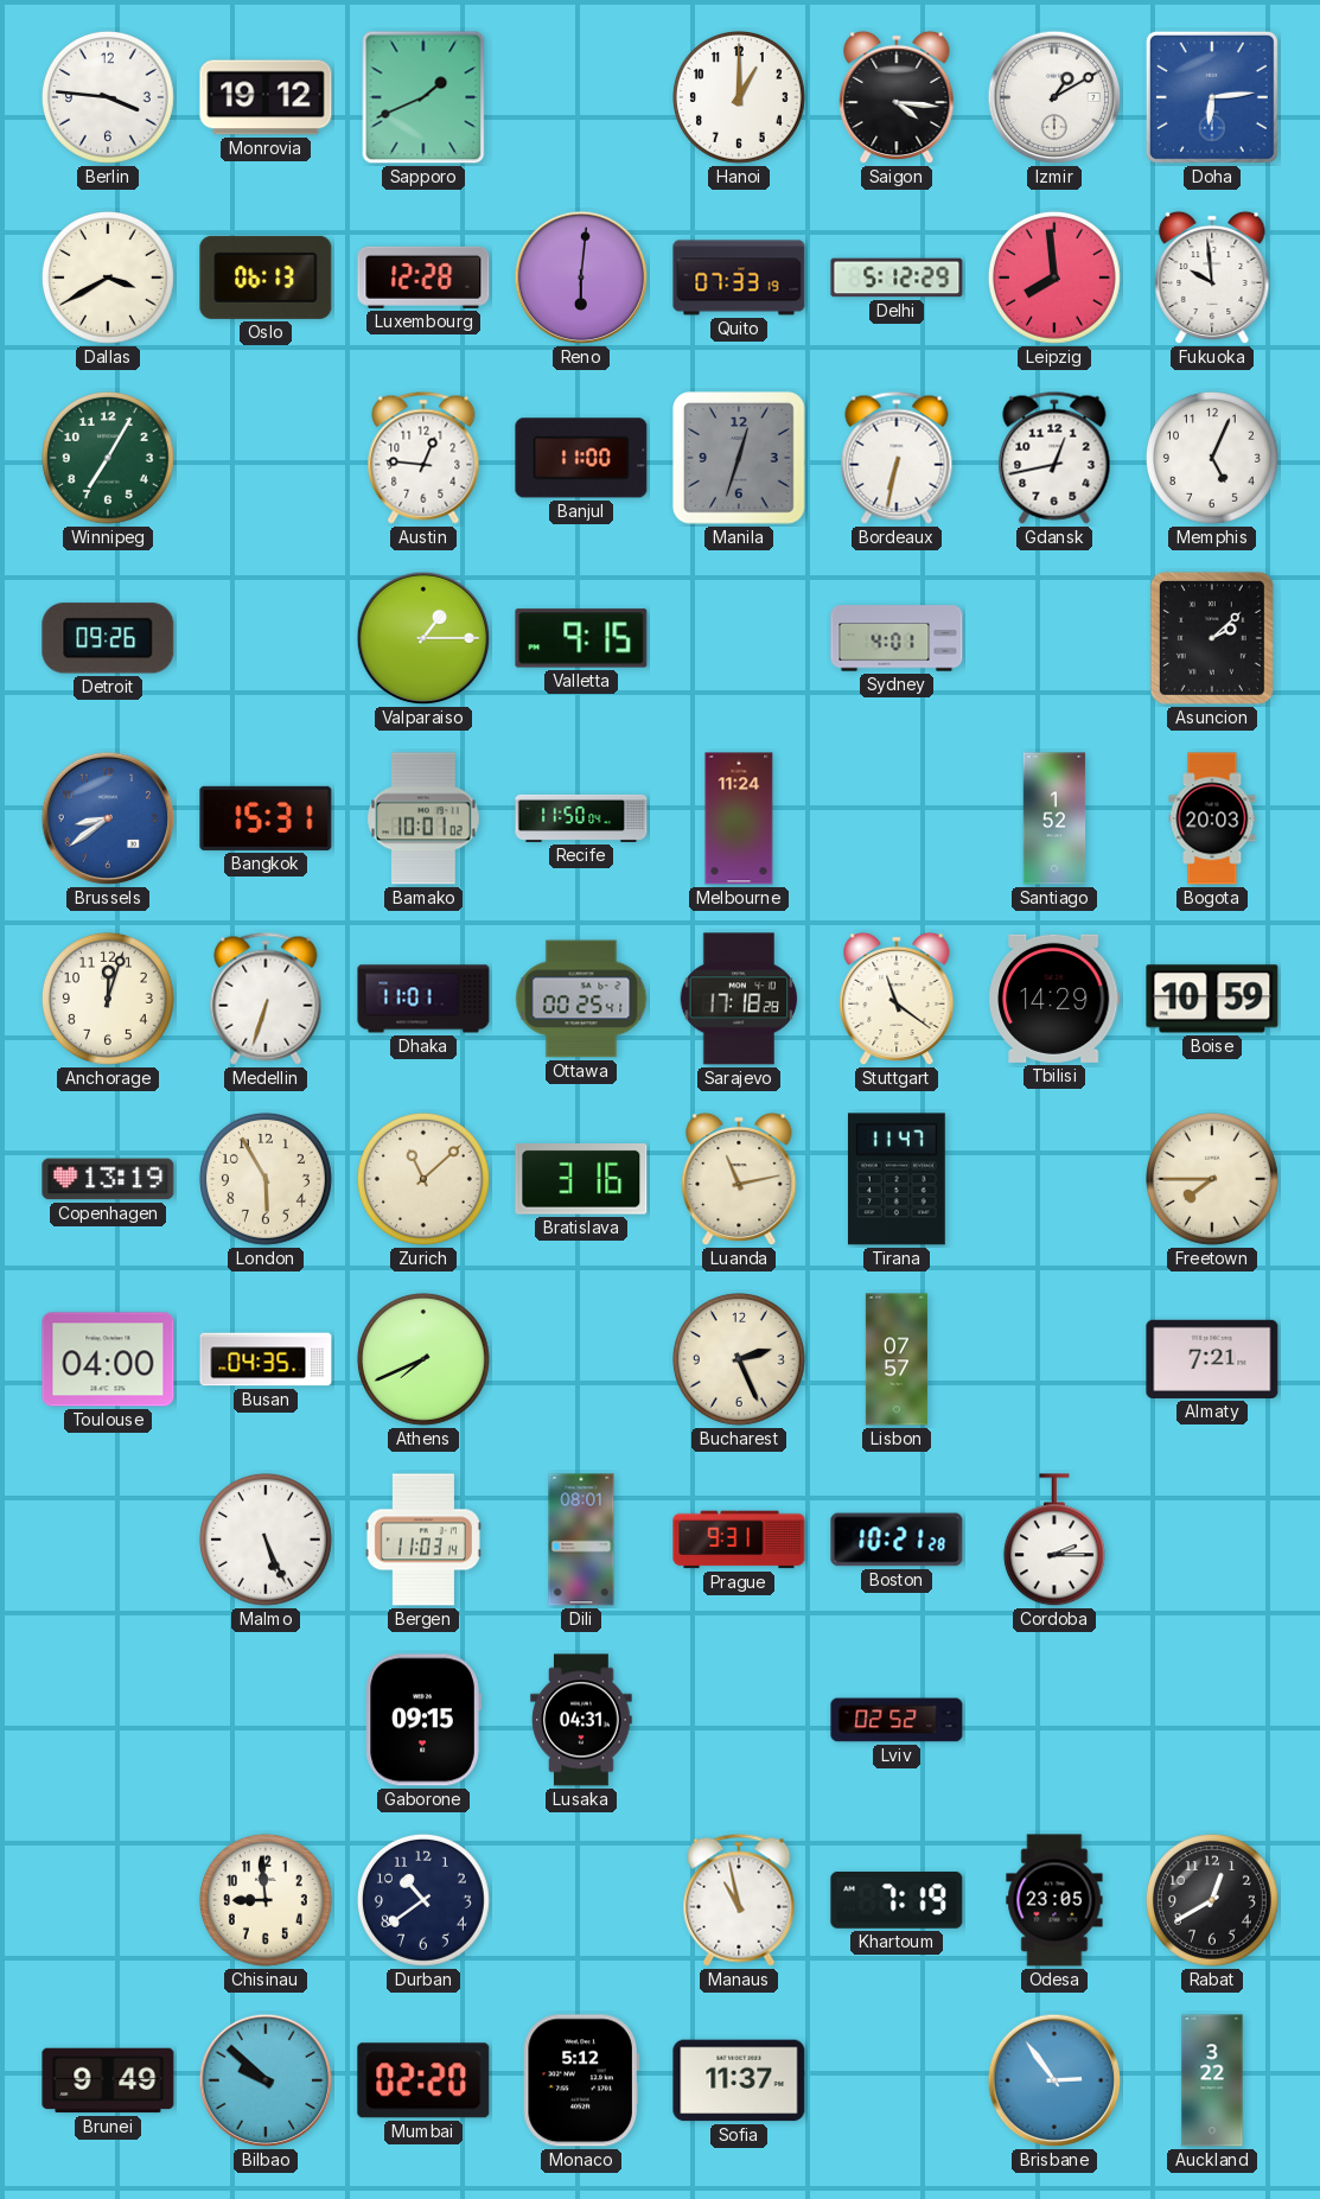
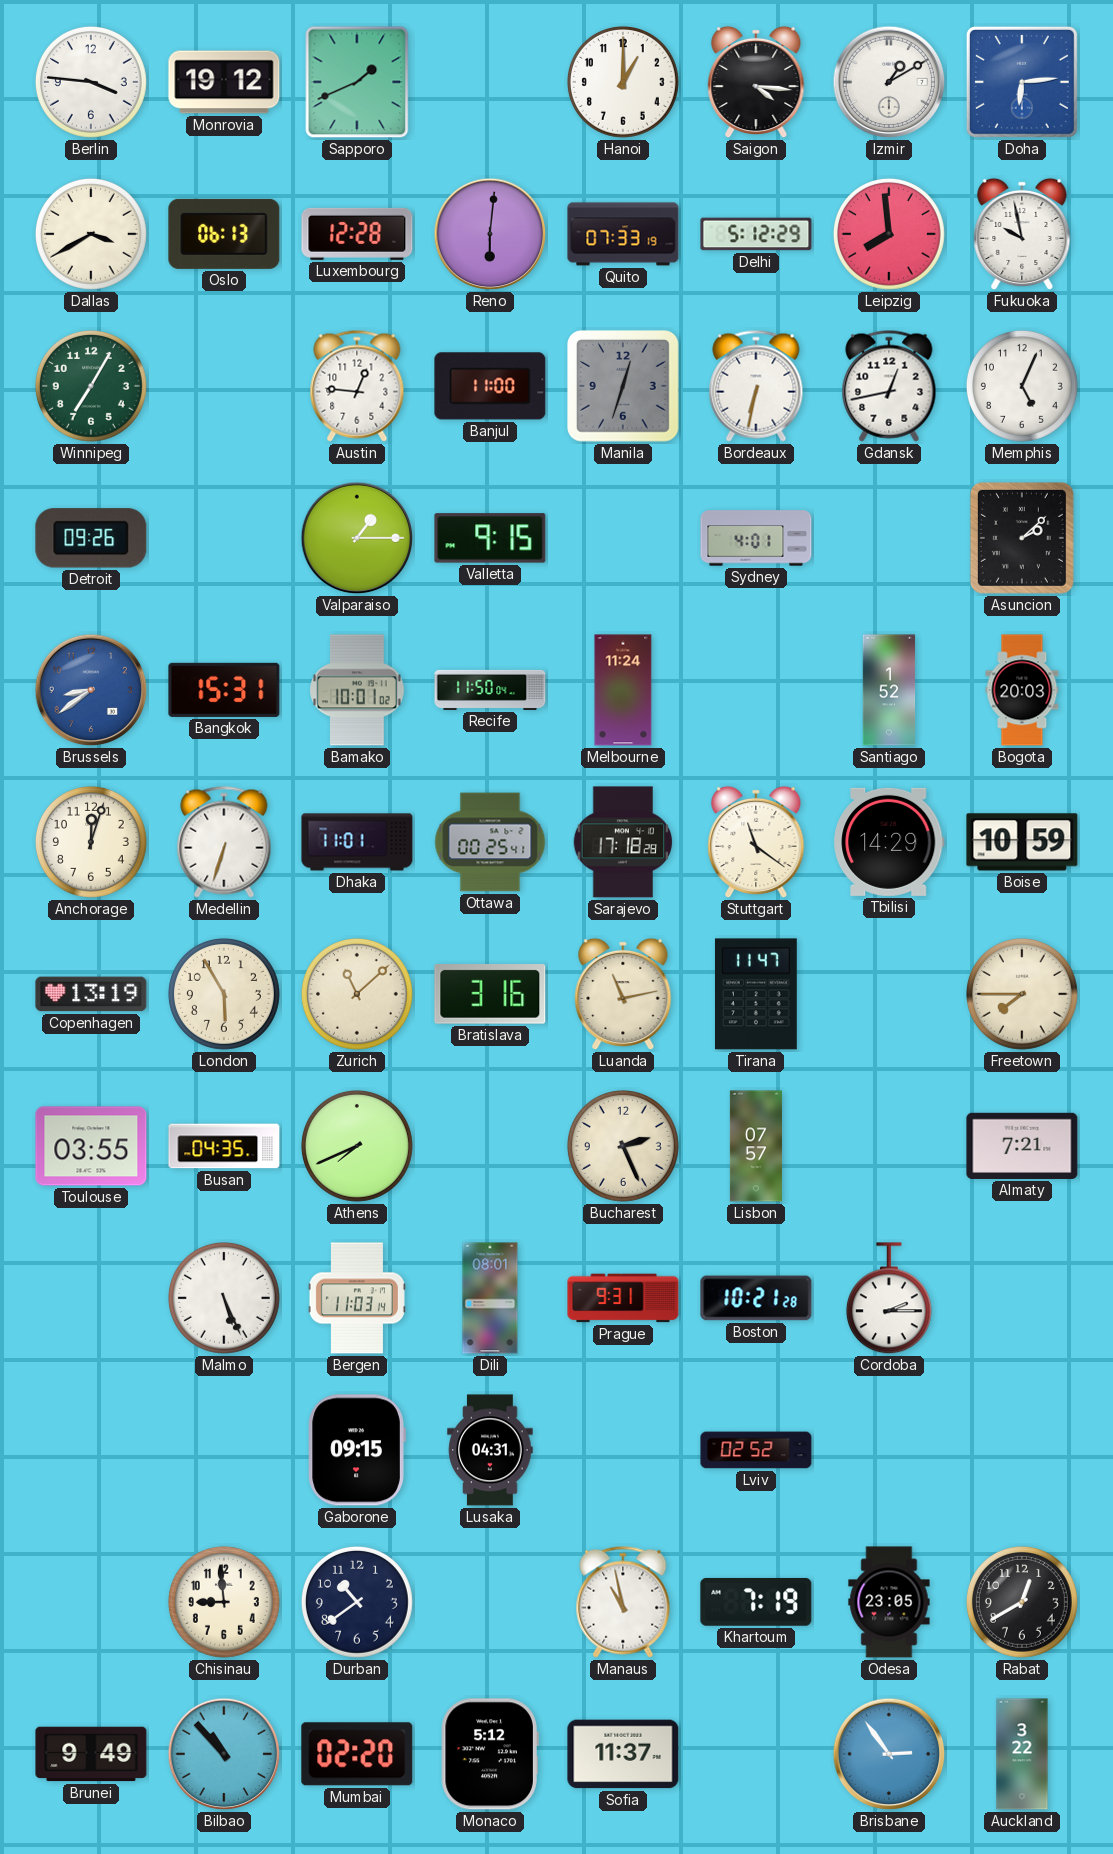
Fukuoka: 9:59 -> 9:58 (1022, 234)
Toulouse: 04:00 -> 03:55 (91, 1146)
Bilbao: 9:52 -> 10:53 (224, 1754)
